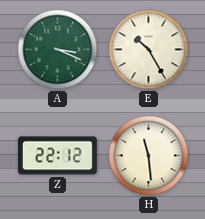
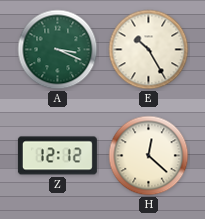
Z: 22:12 -> 12:12 (57, 156)
H: 11:29 -> 12:22 (149, 156)
